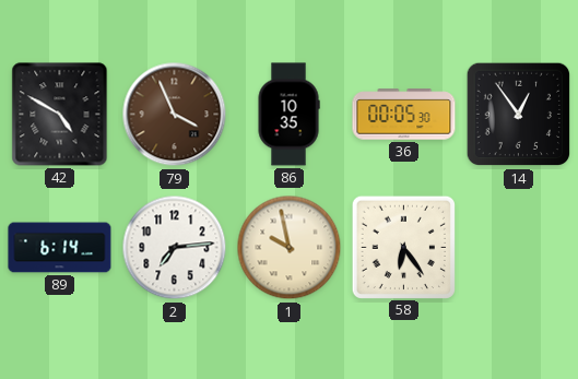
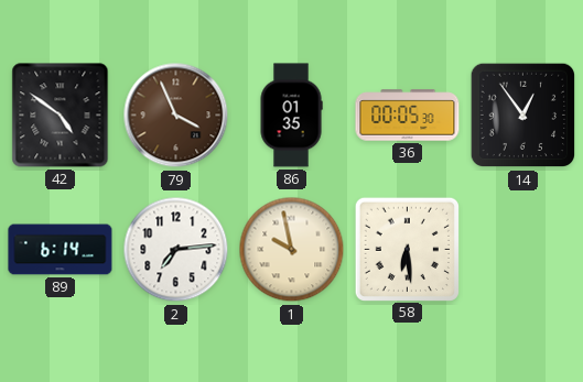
42: 4:50 -> 4:51 (61, 116)
86: 10:35 -> 01:35 (291, 116)
58: 6:24 -> 6:29 (407, 249)
